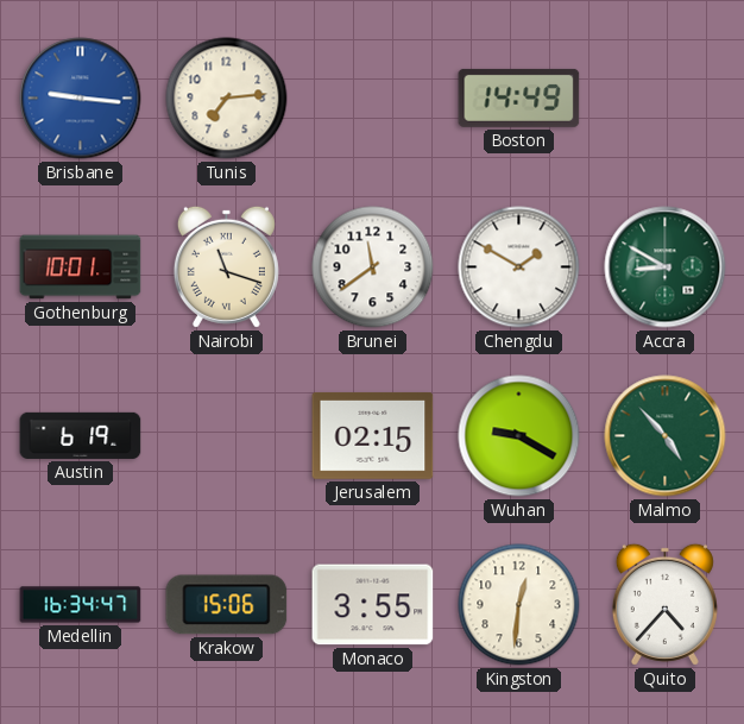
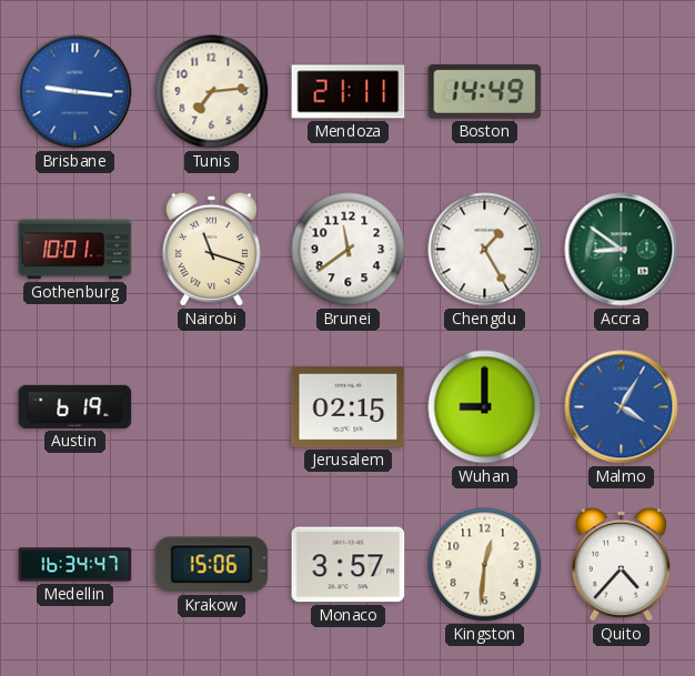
Mendoza: none -> 21:11 (349, 92)
Chengdu: 1:50 -> 1:25 (485, 250)
Accra: 8:50 -> 8:51 (622, 250)
Wuhan: 9:20 -> 9:00 (485, 407)
Malmo: 4:53 -> 4:05 (622, 407)
Malmo dial: green -> blue (622, 407)
Monaco: 3:55 -> 3:57 (349, 565)
